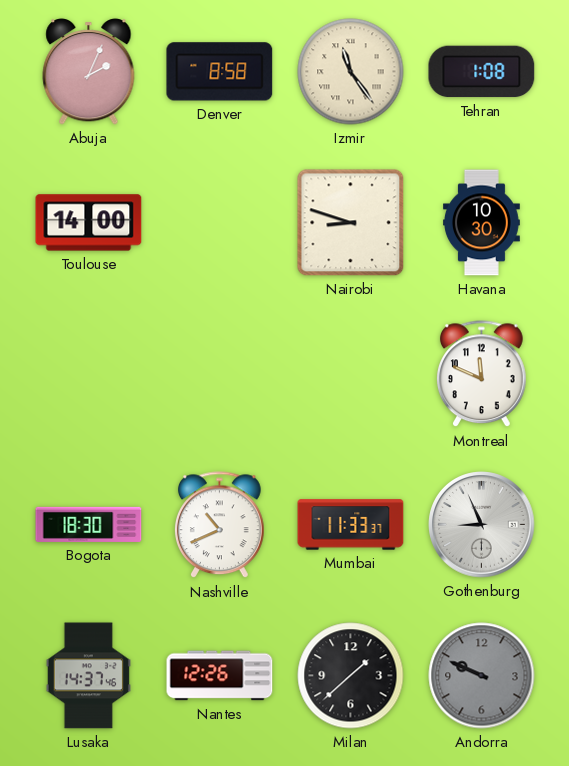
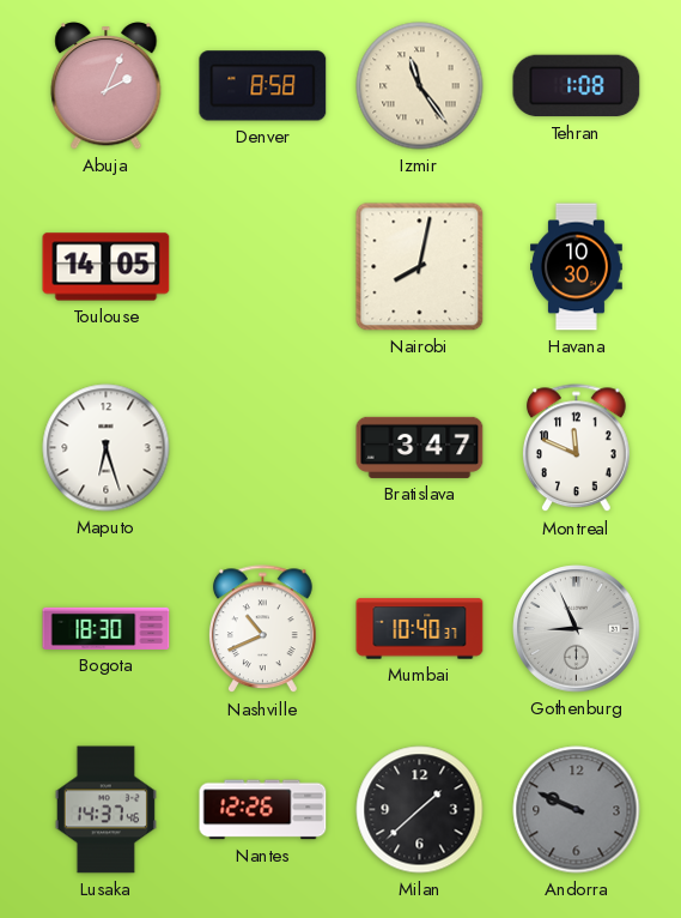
Toulouse: 14:00 -> 14:05 (107, 267)
Nairobi: 8:48 -> 8:02 (420, 267)
Maputo: none -> 6:27 (107, 448)
Bratislava: none -> 3:47 (420, 447)
Mumbai: 11:33 -> 10:40 (420, 629)
